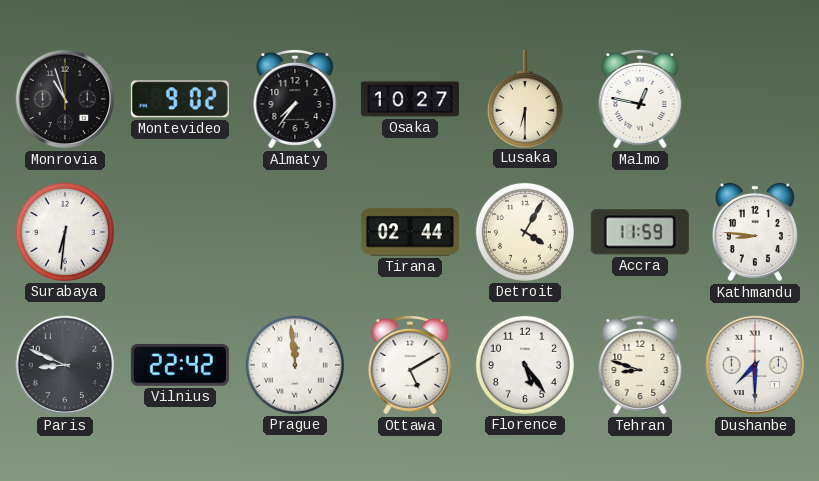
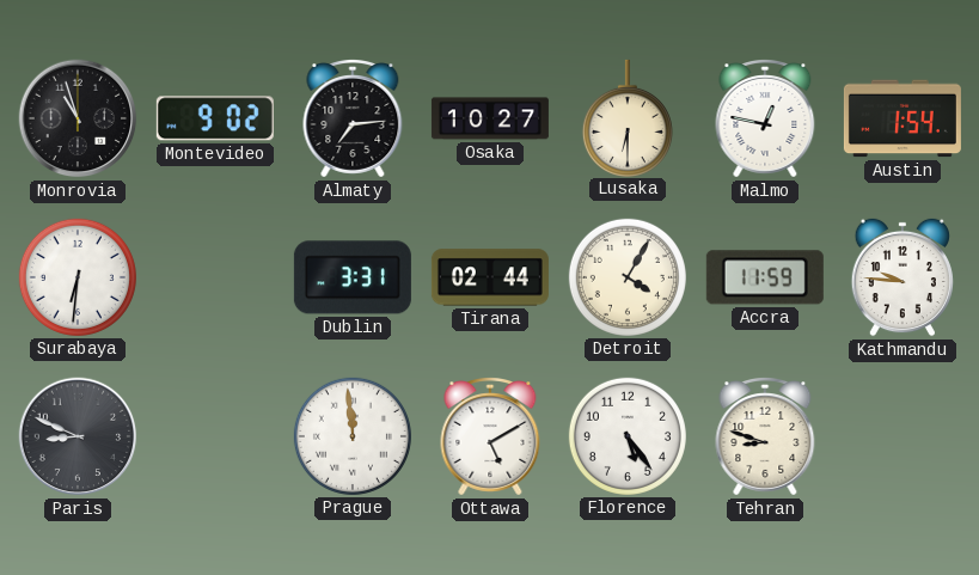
Almaty: 7:36 -> 7:14 (353, 120)
Austin: none -> 1:54 (902, 118)
Dublin: none -> 3:31 (353, 277)
Kathmandu: 8:46 -> 9:46 (902, 277)
Vilnius: 22:42 -> none (180, 365)
Dushanbe: 7:30 -> none (755, 365)
